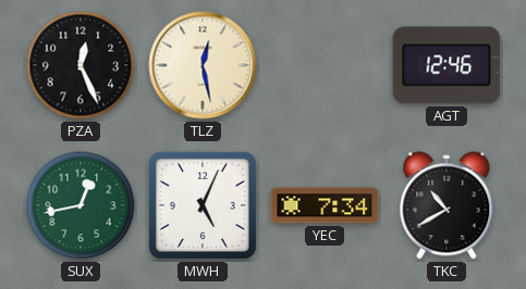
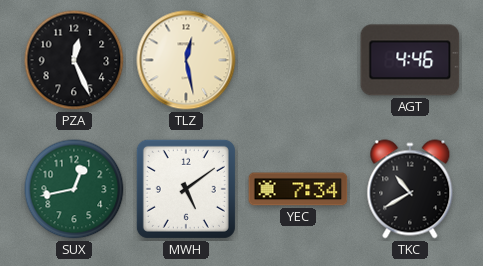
AGT: 12:46 -> 4:46 (410, 60)
MWH: 5:04 -> 5:09 (186, 189)
